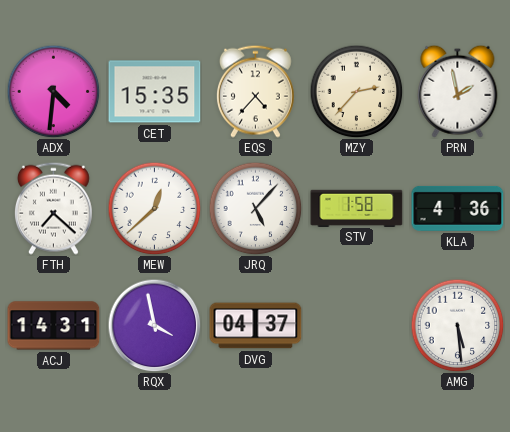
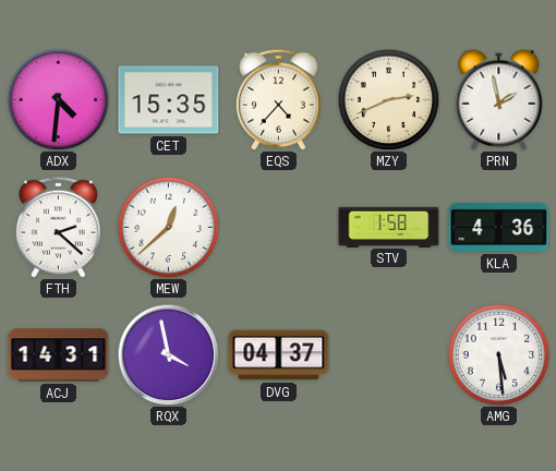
MZY: 2:37 -> 2:41 (388, 99)
FTH: 7:22 -> 2:22 (58, 227)
JRQ: 5:07 -> none (255, 208)
